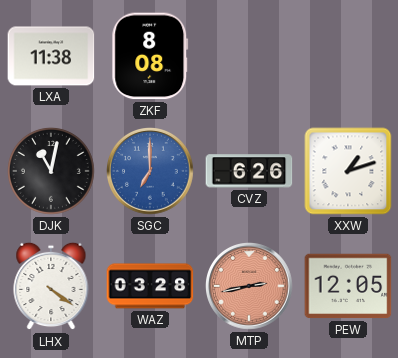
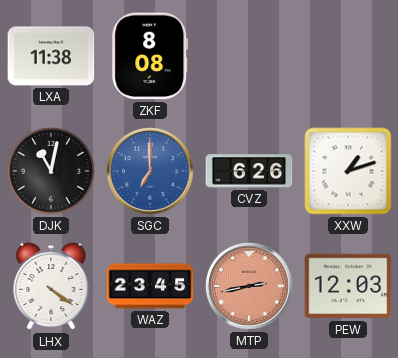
WAZ: 03:28 -> 23:45 (150, 286)
PEW: 12:05 -> 12:03 (348, 286)
